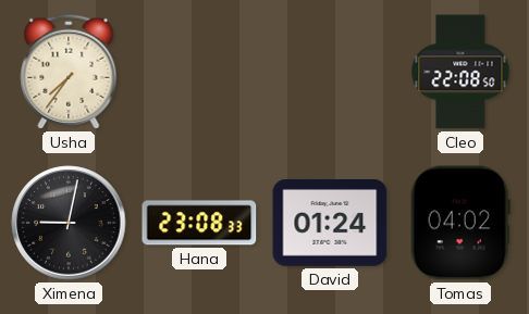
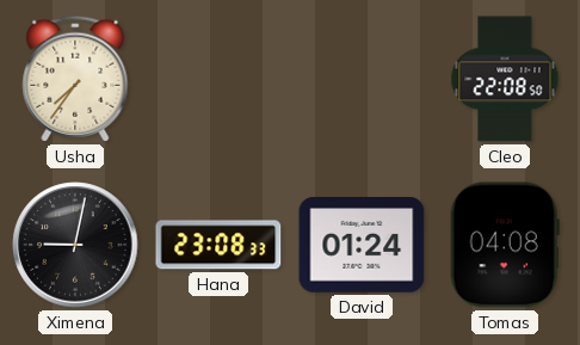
Tomas: 04:02 -> 04:08 (505, 245)
